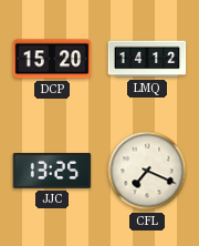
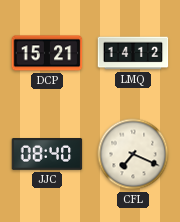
DCP: 15:20 -> 15:21 (47, 53)
JJC: 13:25 -> 08:40 (47, 155)
